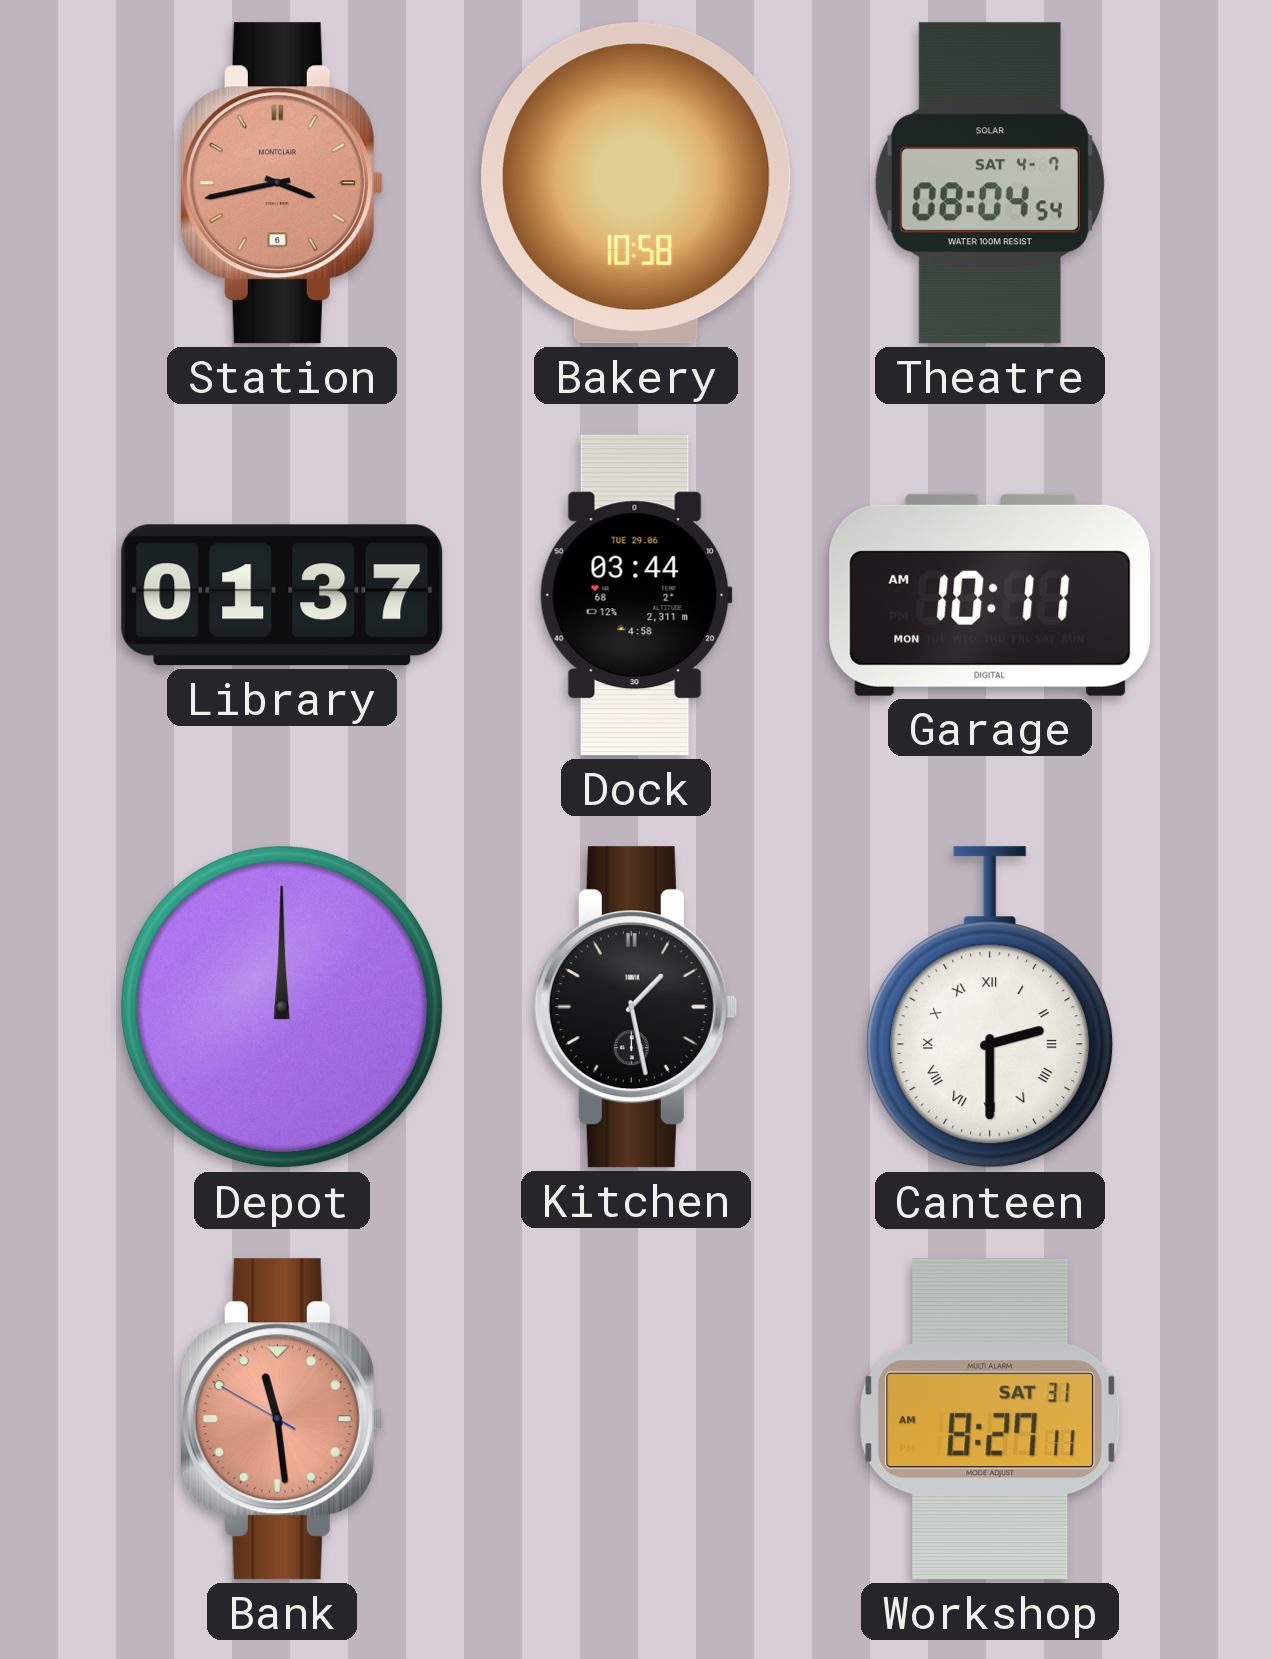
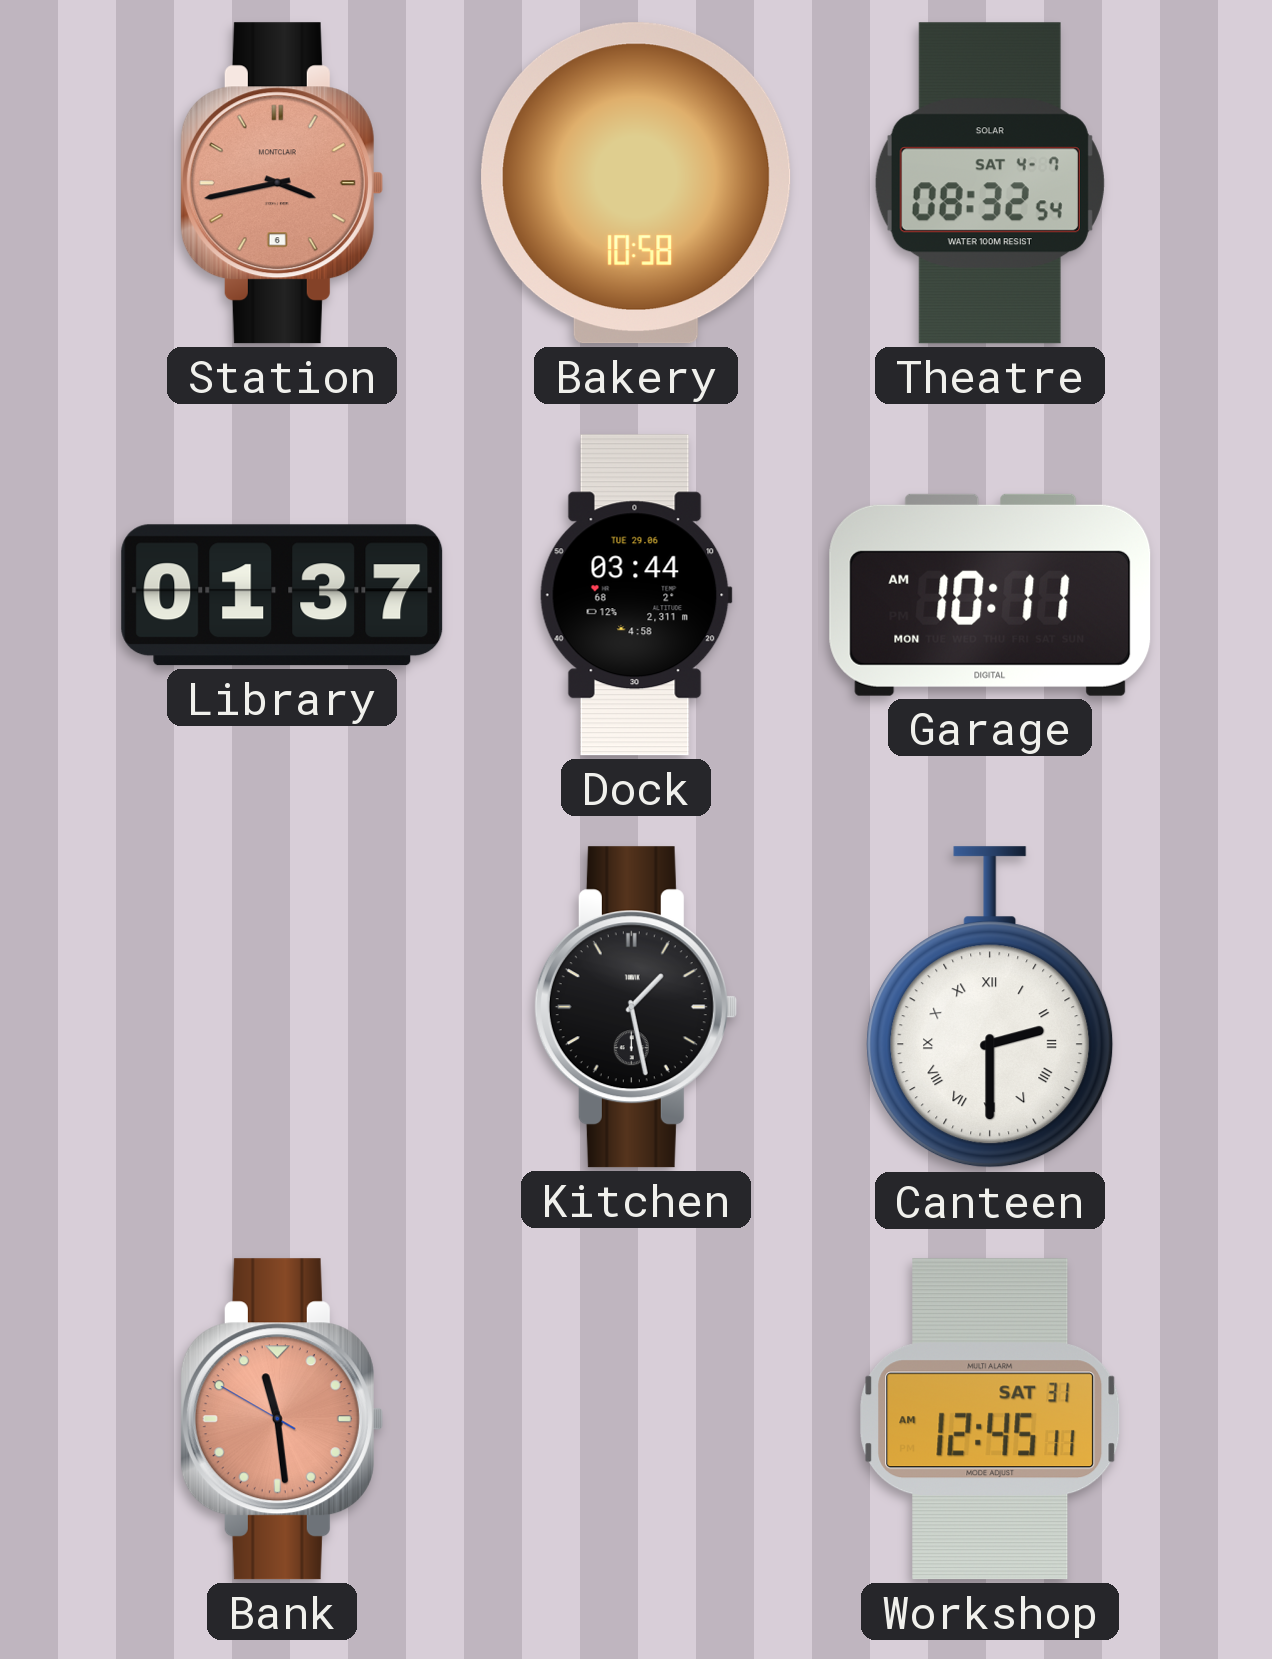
Theatre: 08:04 -> 08:32 (990, 183)
Depot: 12:00 -> none (282, 1007)
Workshop: 8:27 -> 12:45 (990, 1419)
